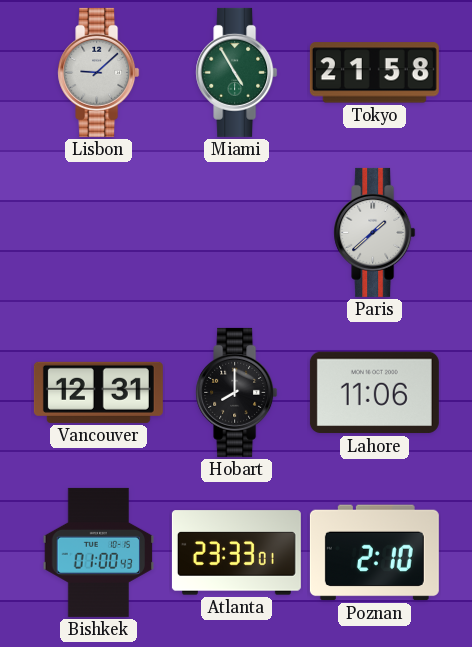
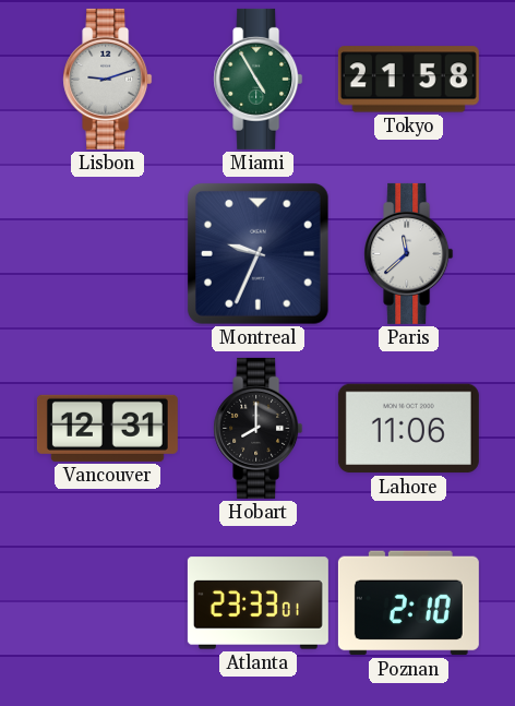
Lisbon: 9:08 -> 9:12 (108, 79)
Montreal: none -> 9:34 (257, 253)
Paris: 1:38 -> 11:38 (409, 253)
Bishkek: 01:00 -> none (99, 552)
